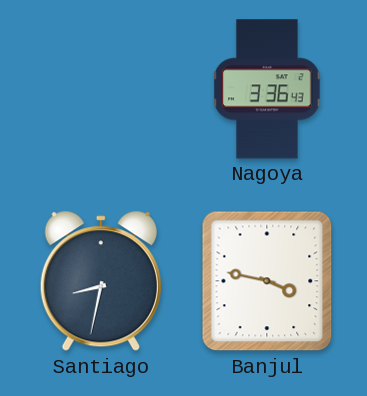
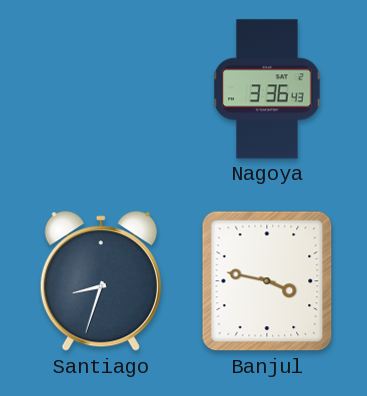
Santiago: 8:32 -> 8:33 (101, 282)
